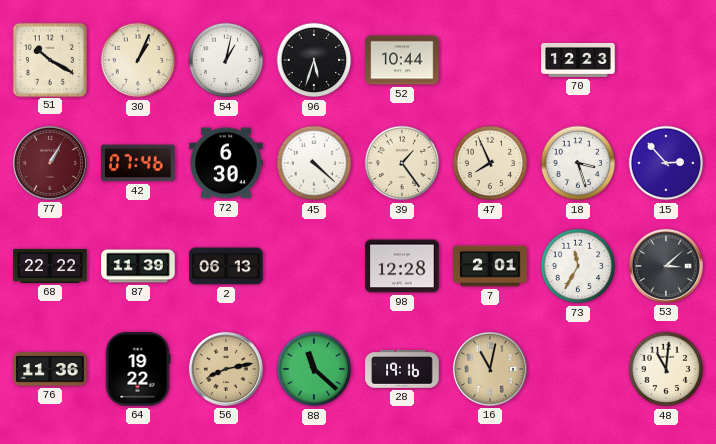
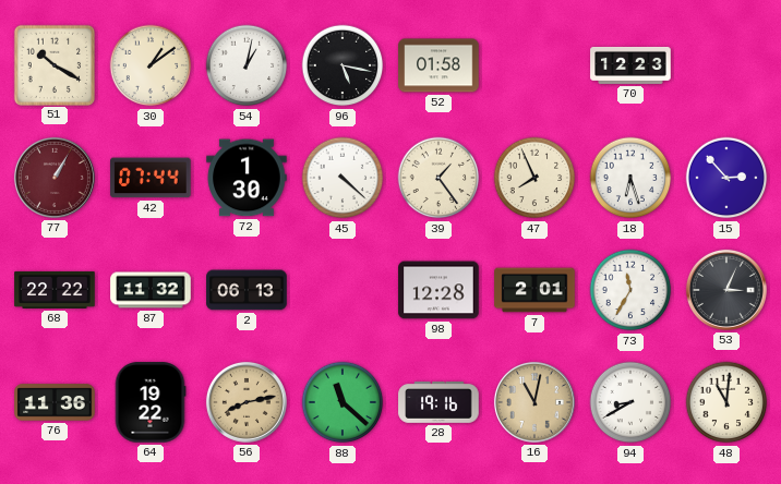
30: 1:04 -> 1:09 (151, 65)
96: 5:33 -> 5:17 (343, 65)
52: 10:44 -> 01:58 (438, 65)
42: 07:46 -> 07:44 (151, 178)
72: 6:30 -> 1:30 (247, 178)
18: 3:27 -> 6:27 (630, 178)
87: 11:39 -> 11:32 (151, 290)
53: 3:08 -> 3:04 (726, 290)
94: none -> 8:40 (630, 402)
